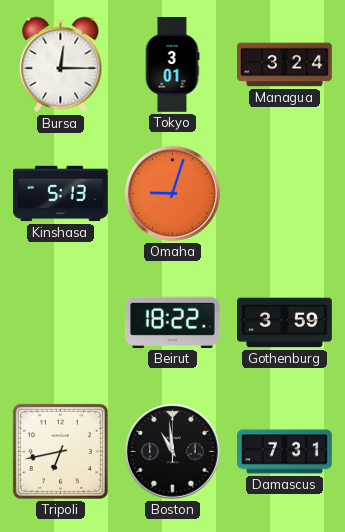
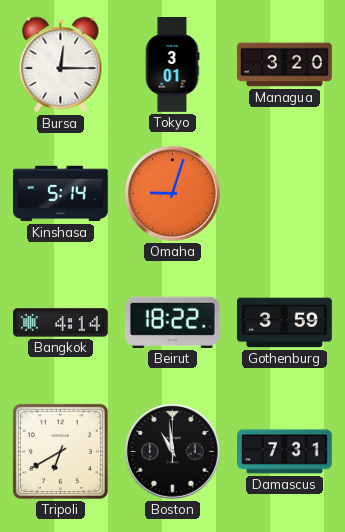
Managua: 3:24 -> 3:20 (285, 65)
Kinshasa: 5:13 -> 5:14 (61, 194)
Bangkok: none -> 4:14 (61, 323)
Tripoli: 6:43 -> 6:40 (60, 451)
